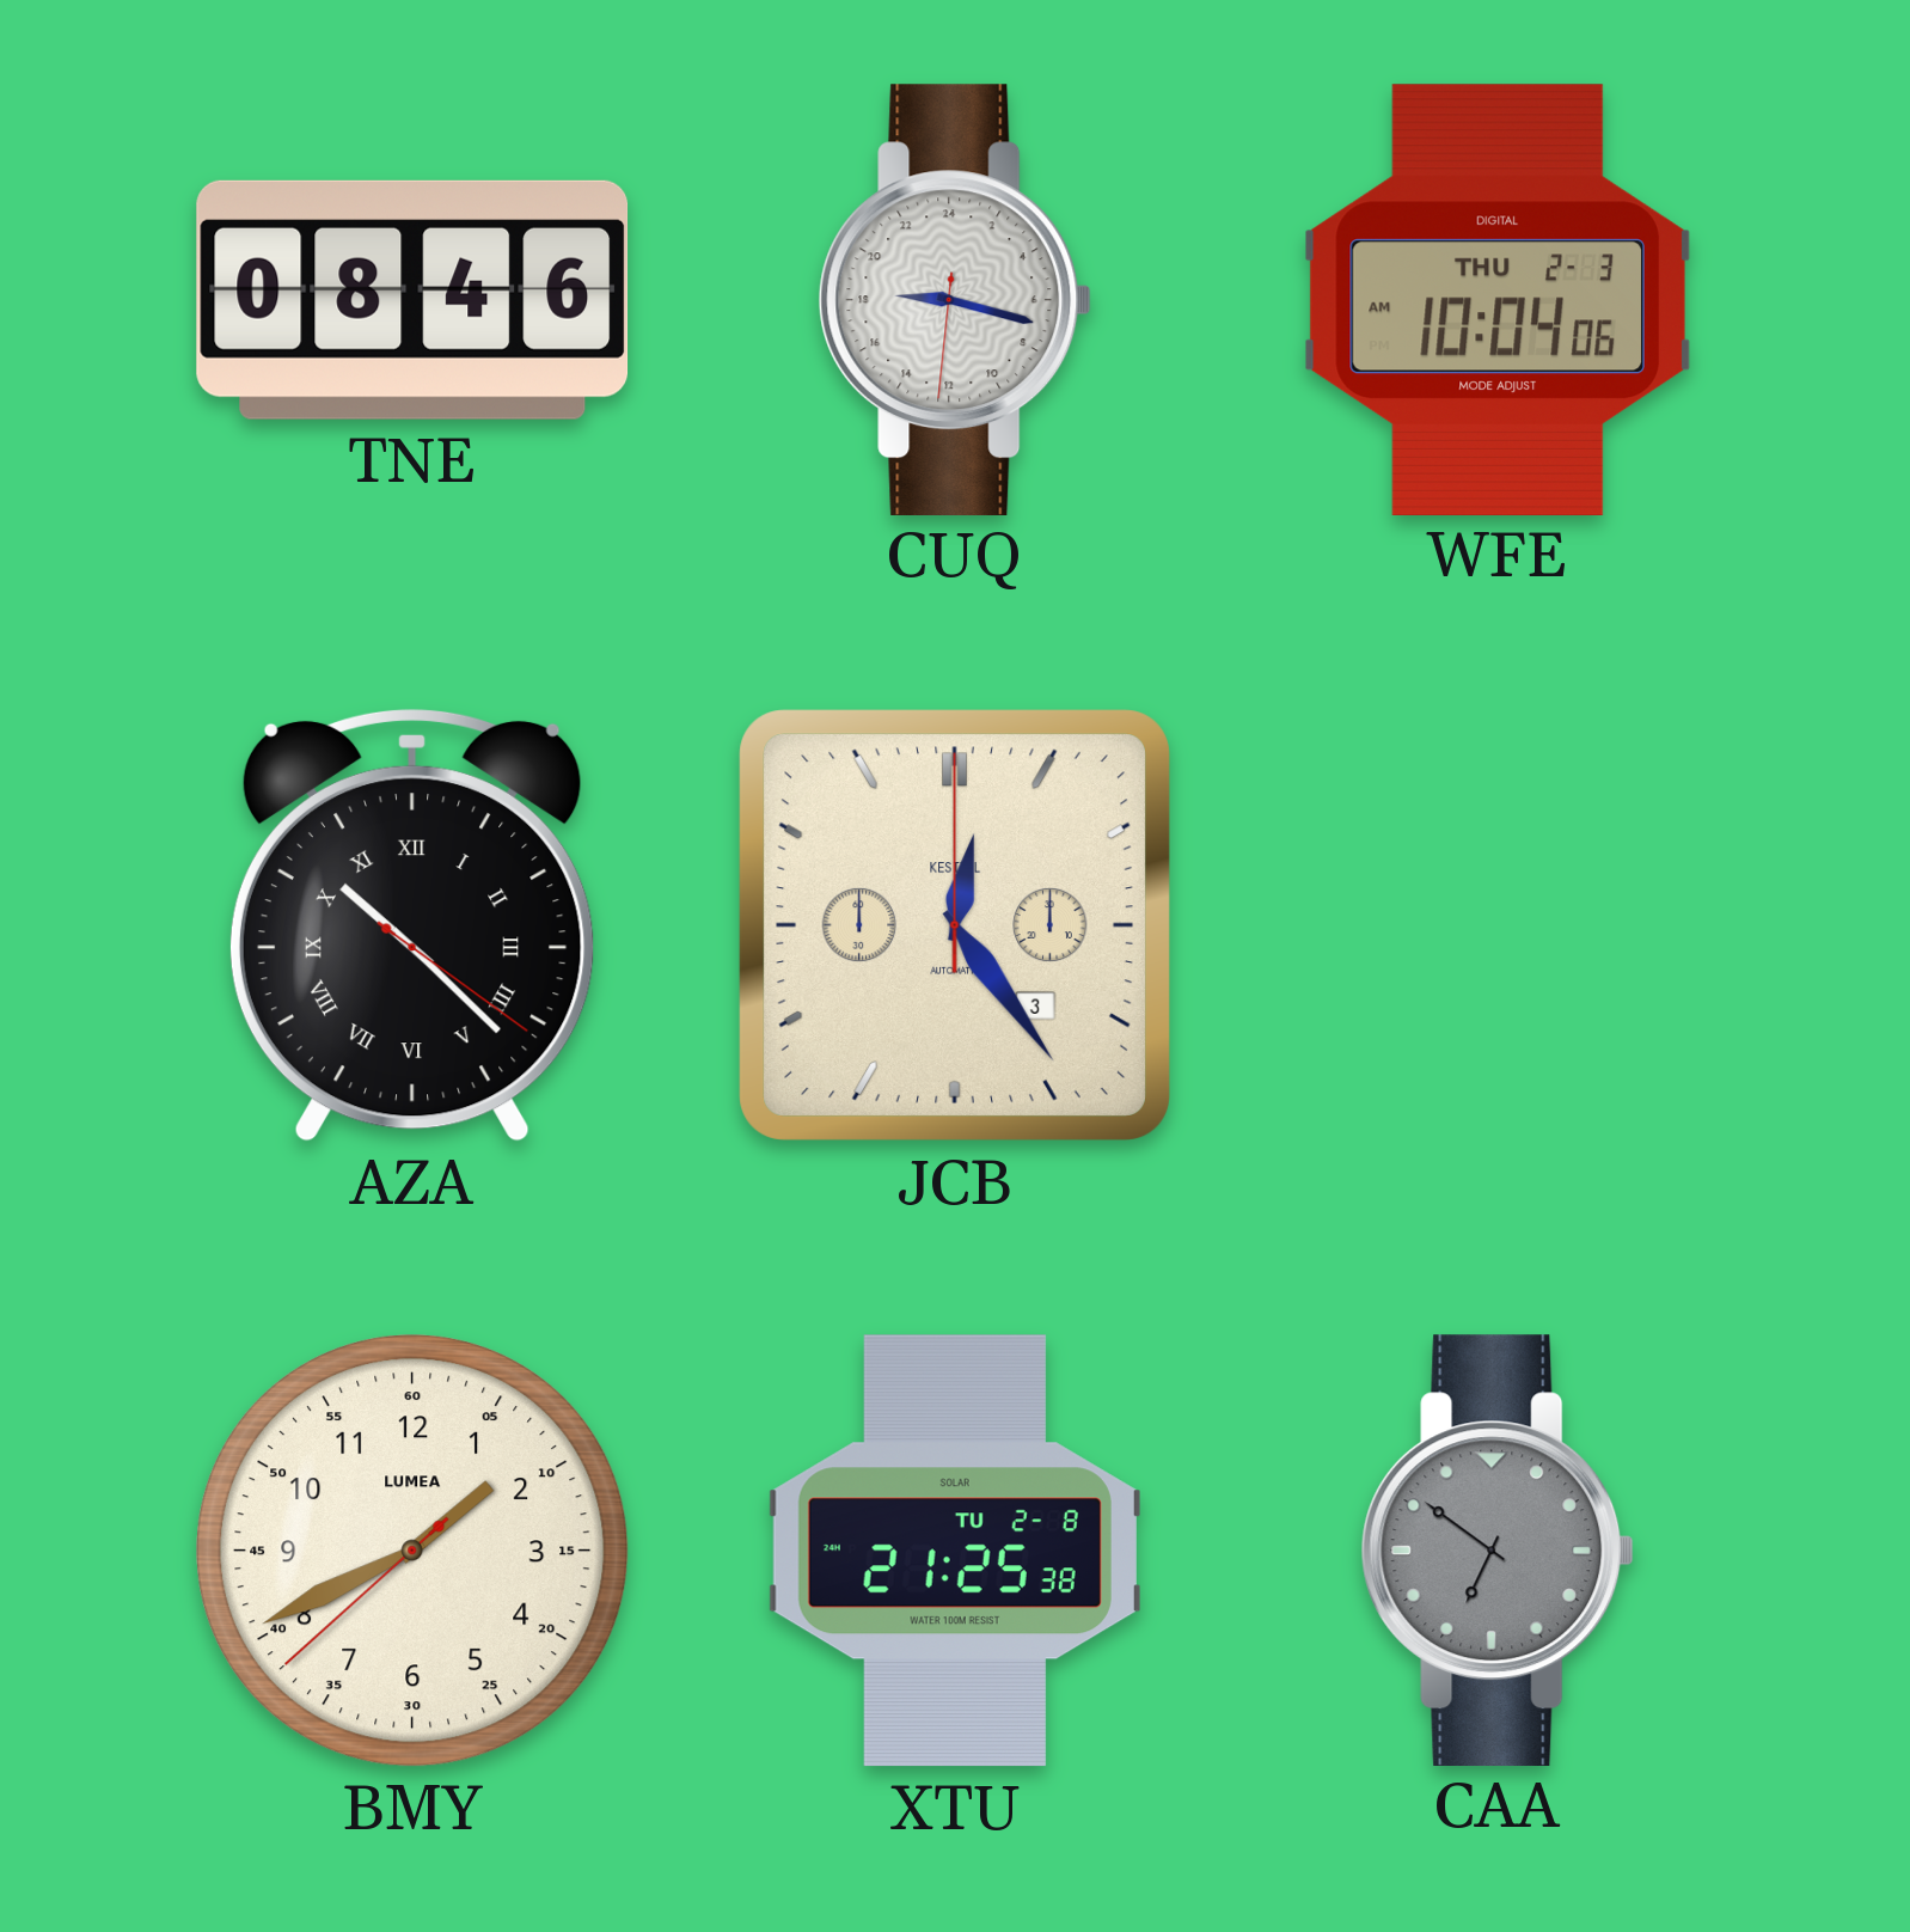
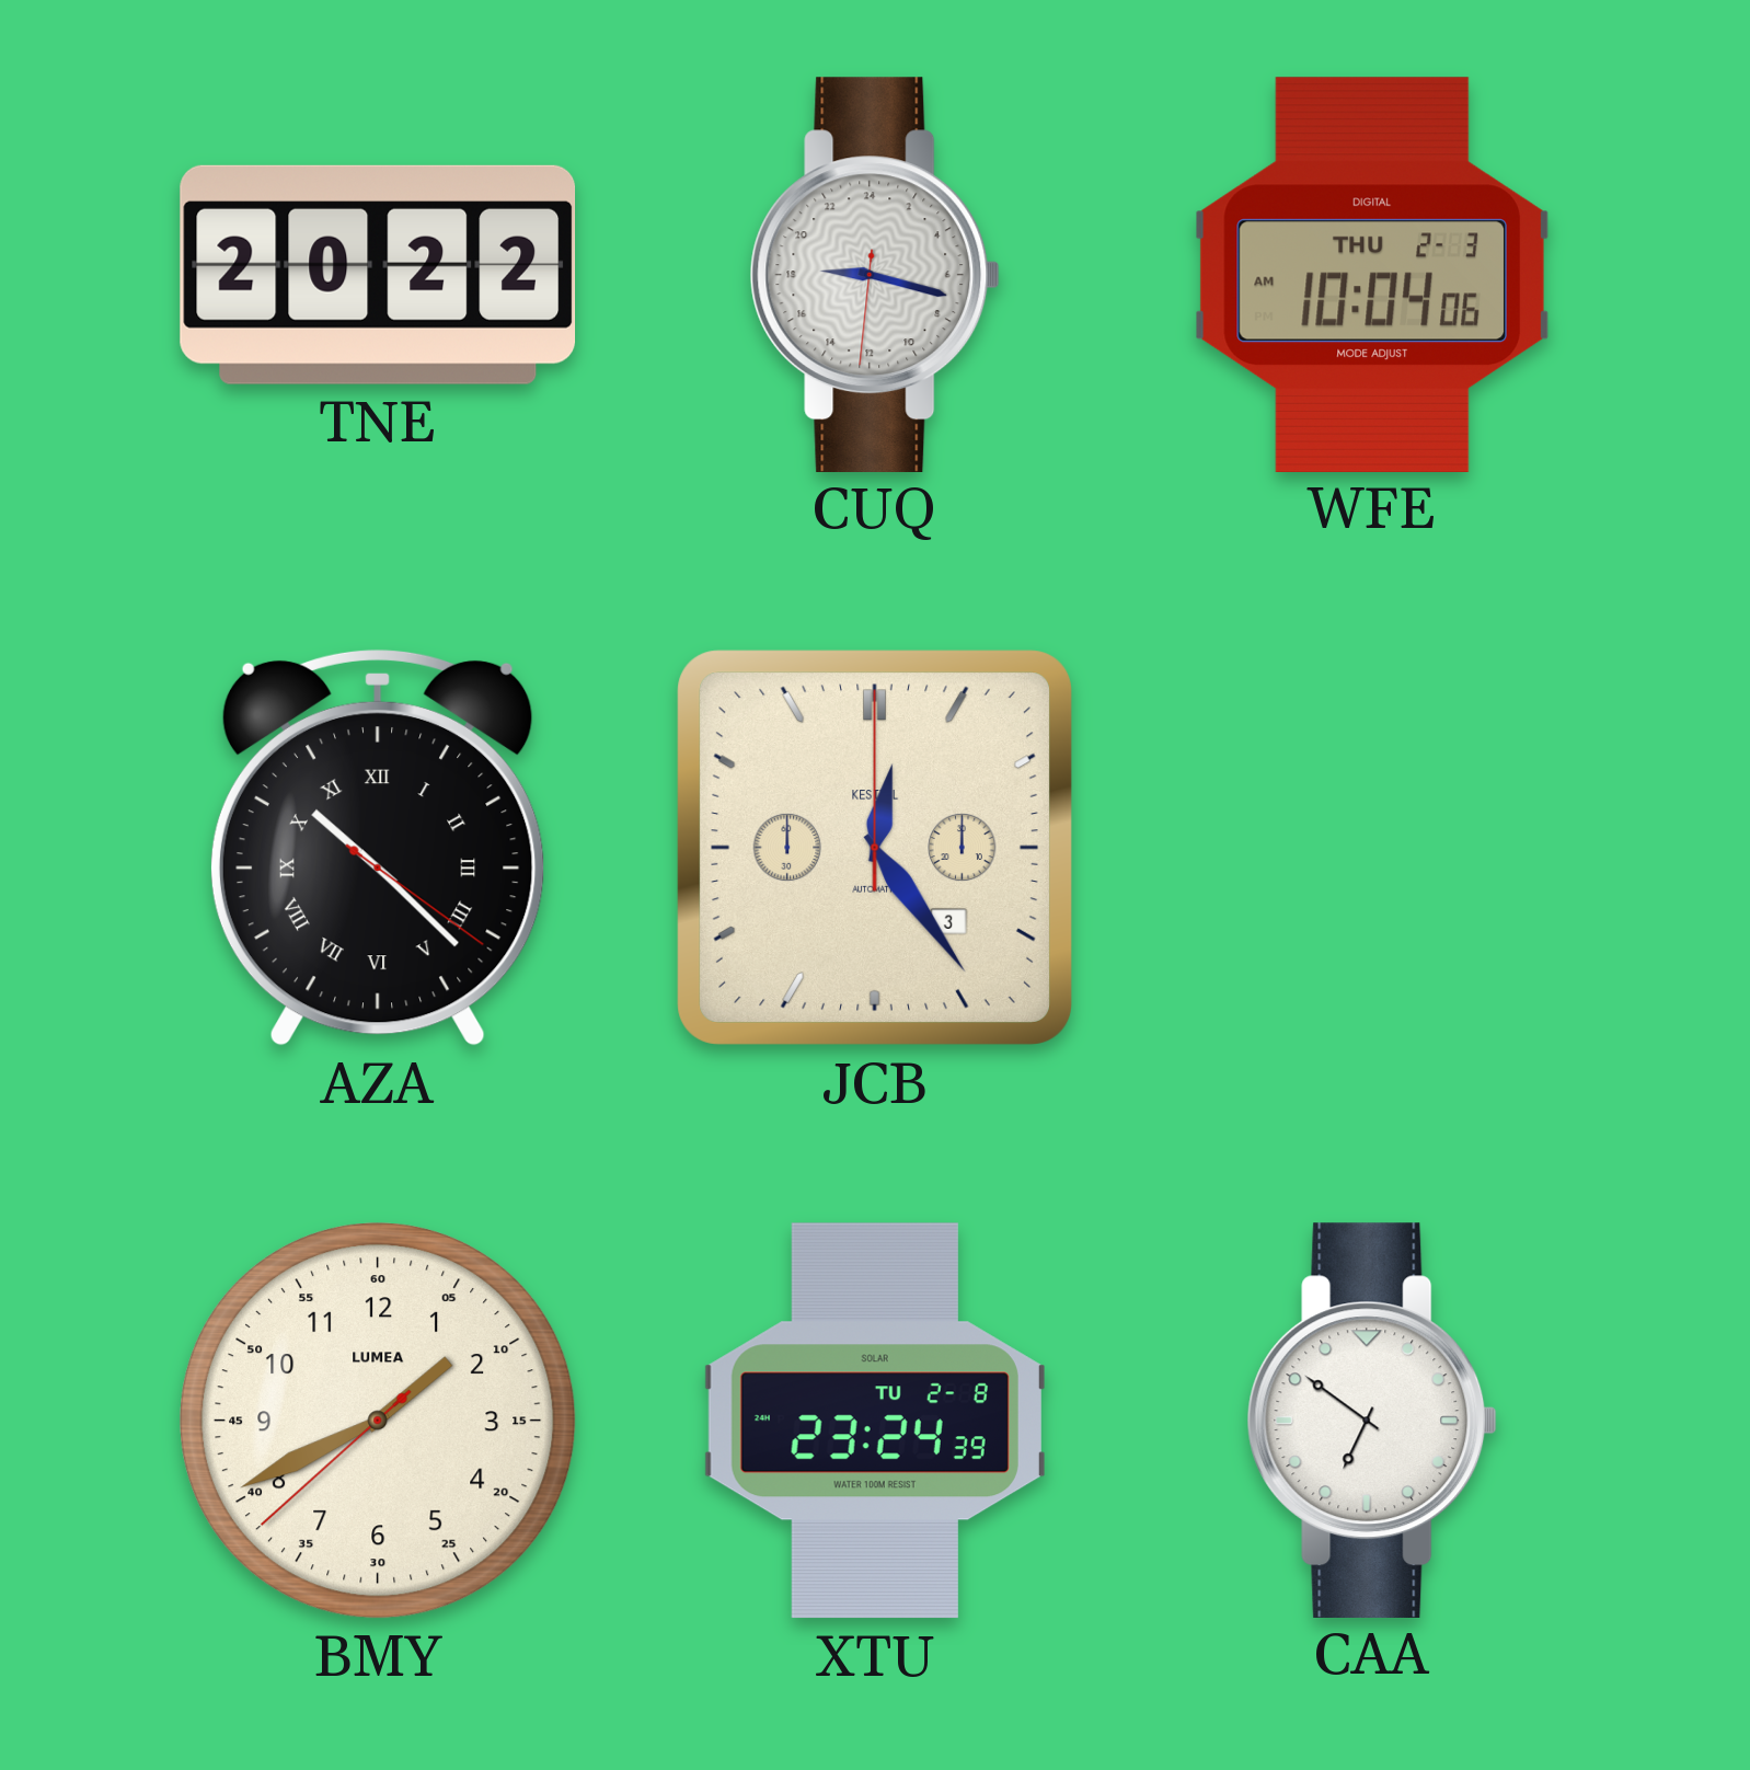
TNE: 08:46 -> 20:22 (378, 275)
XTU: 21:25 -> 23:24 (875, 1421)
CAA dial: grey -> white (1372, 1420)
